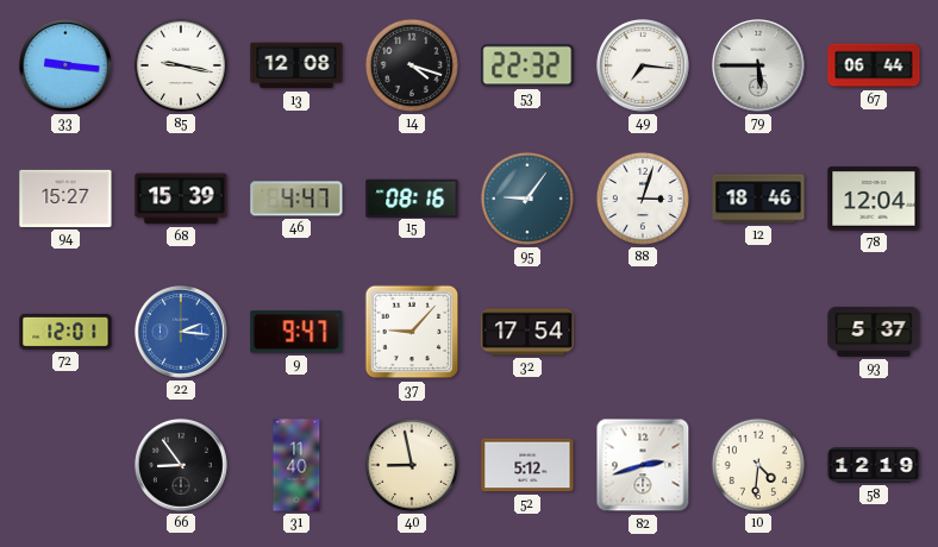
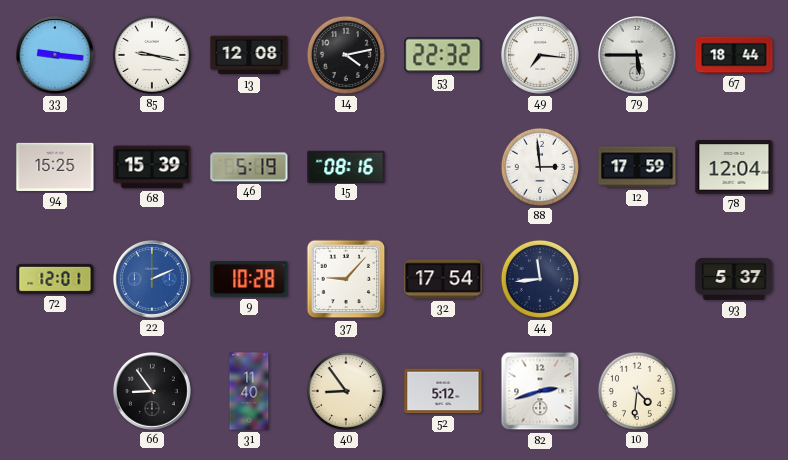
14: 4:18 -> 4:13 (346, 55)
67: 06:44 -> 18:44 (734, 55)
94: 15:27 -> 15:25 (55, 167)
46: 4:47 -> 5:19 (249, 167)
95: 9:06 -> none (527, 199)
88: 3:03 -> 2:59 (540, 167)
12: 18:46 -> 17:59 (637, 167)
22: 2:16 -> 2:11 (153, 280)
9: 9:47 -> 10:28 (249, 279)
44: none -> 11:44 (540, 279)
40: 8:58 -> 8:54 (346, 391)
58: 12:19 -> none (874, 465)
